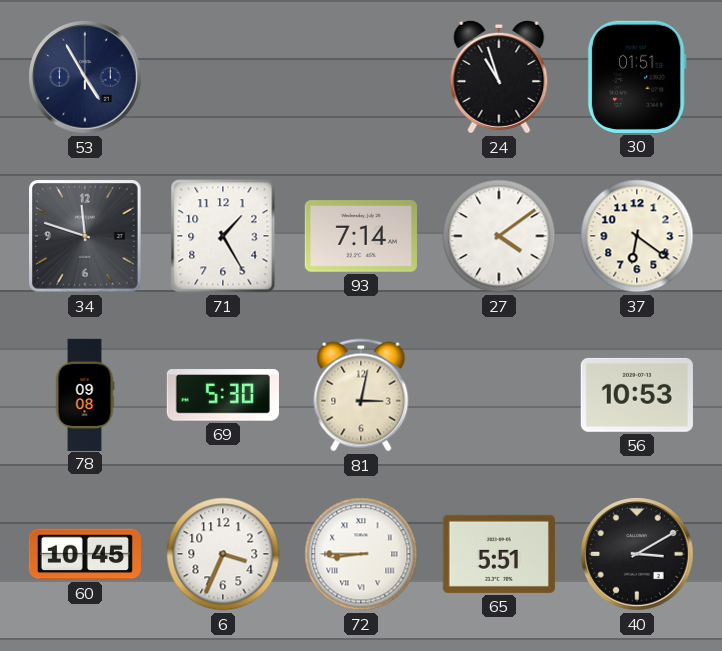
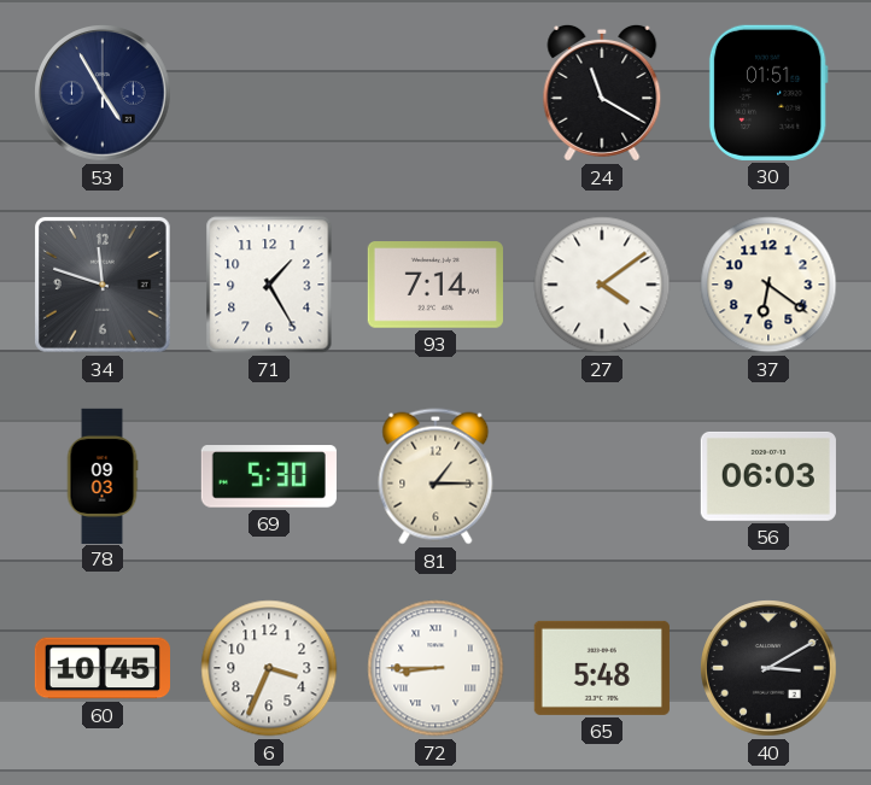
24: 10:57 -> 11:20 (602, 93)
78: 09:08 -> 09:03 (103, 475)
81: 3:02 -> 1:15 (435, 476)
56: 10:53 -> 06:03 (768, 476)
65: 5:51 -> 5:48 (602, 668)
